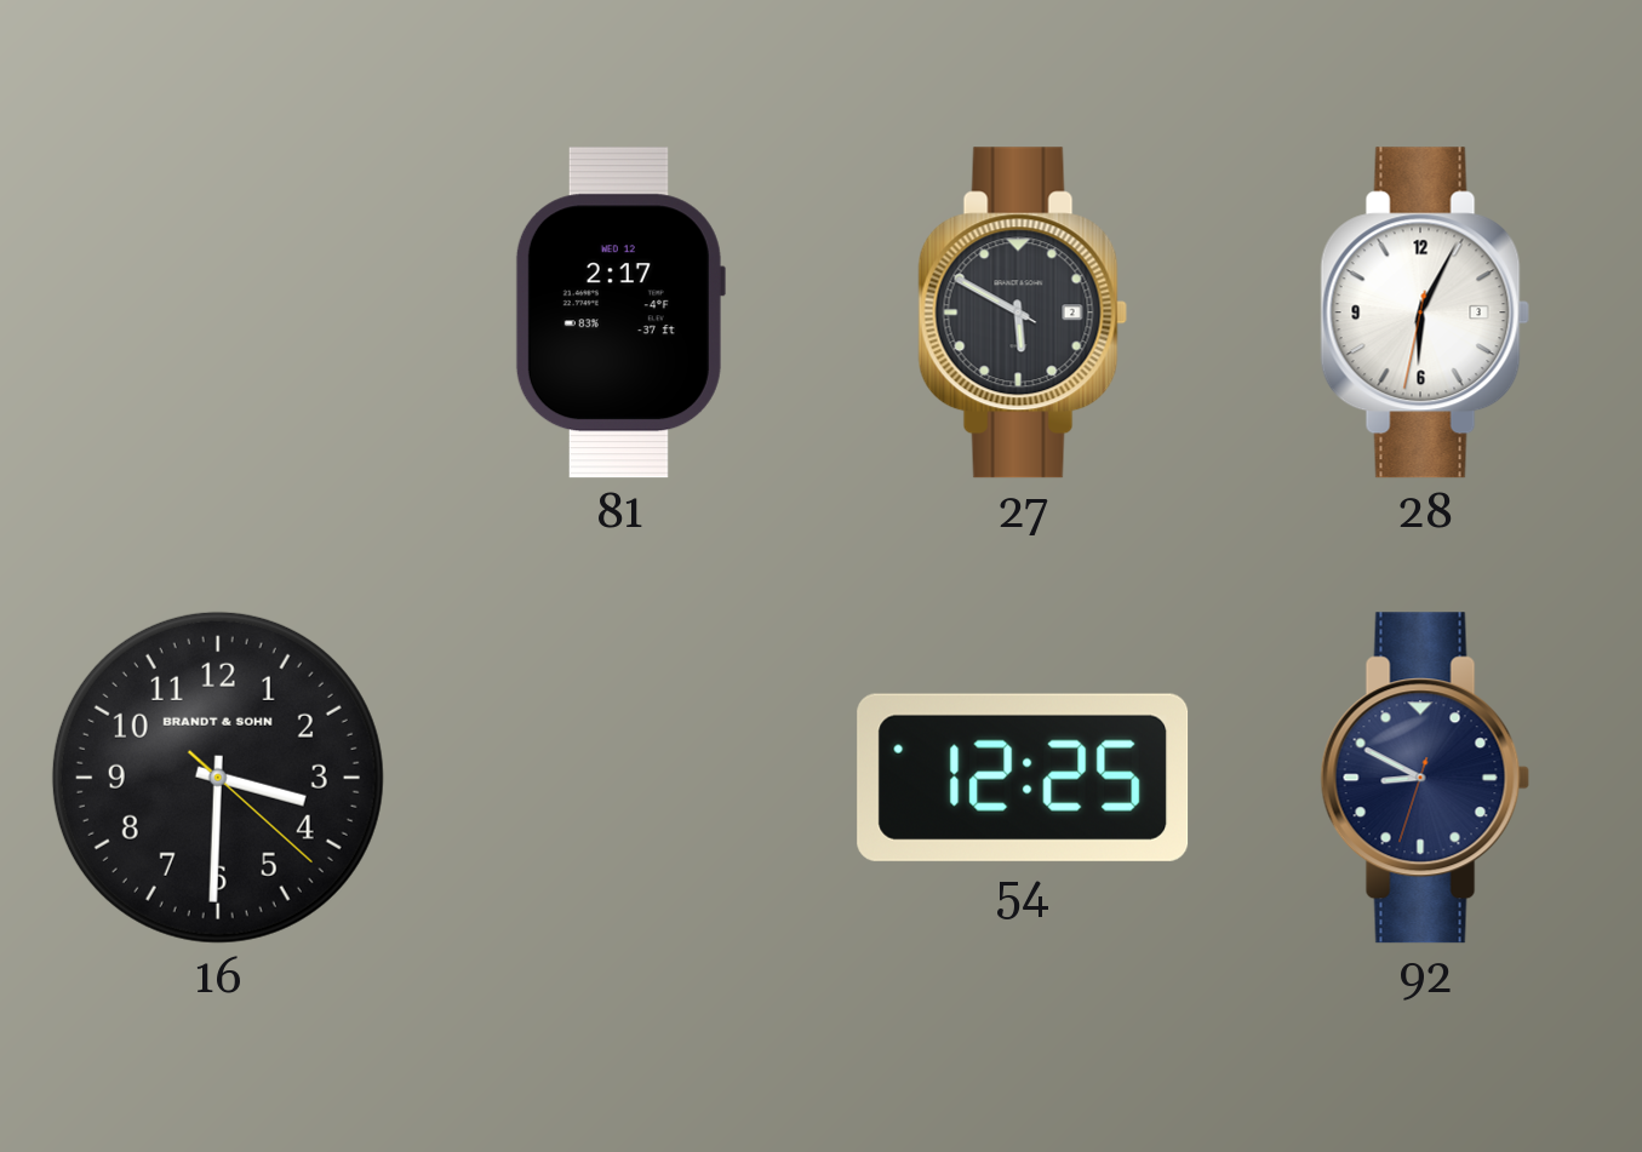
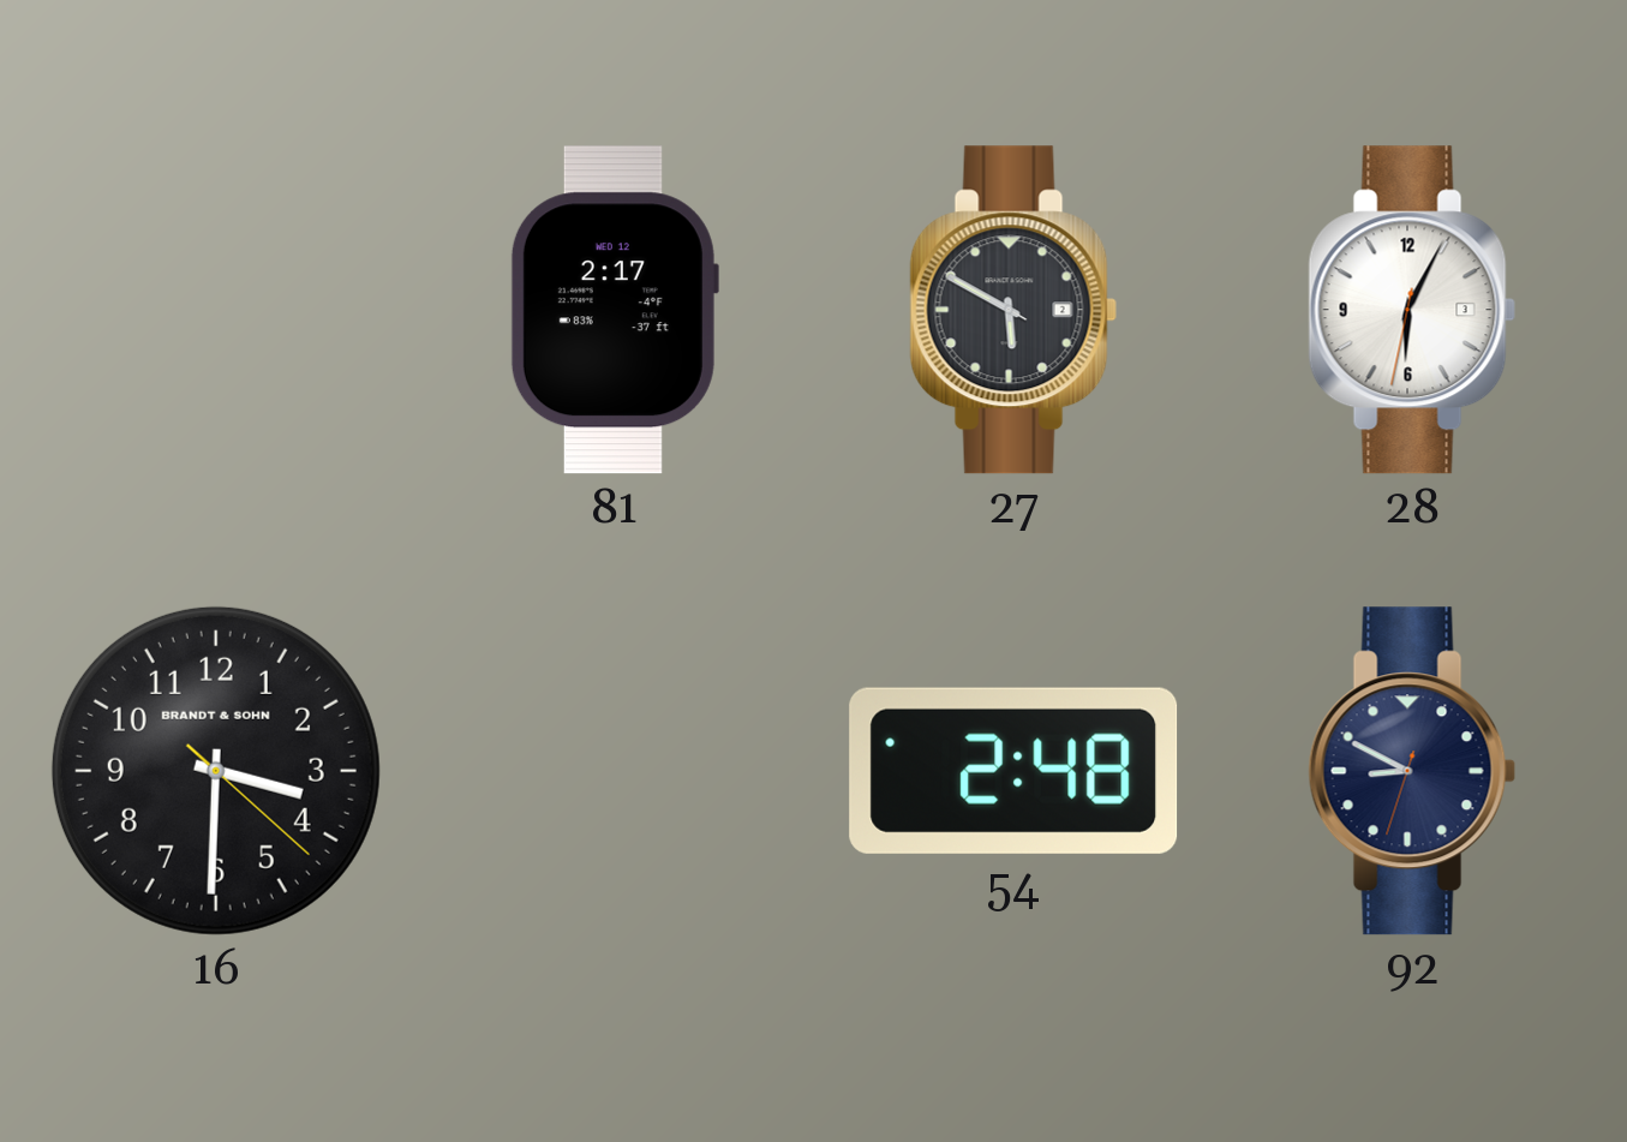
54: 12:25 -> 2:48 (1013, 771)
